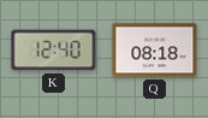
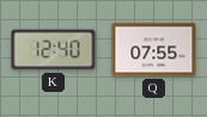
Q: 08:18 -> 07:55 (154, 50)
